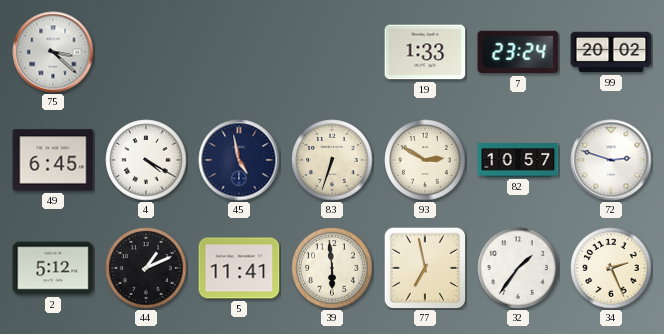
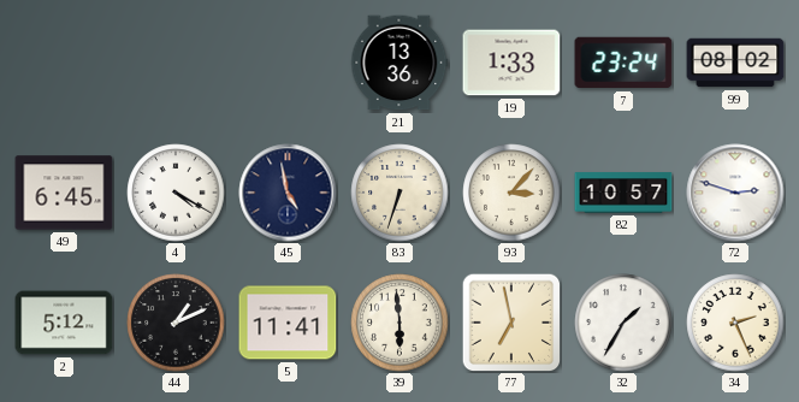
75: 3:22 -> none (53, 52)
21: none -> 13:36 (399, 63)
99: 20:02 -> 08:02 (735, 63)
93: 2:50 -> 3:07 (511, 193)
32: 1:36 -> 1:35 (623, 323)
